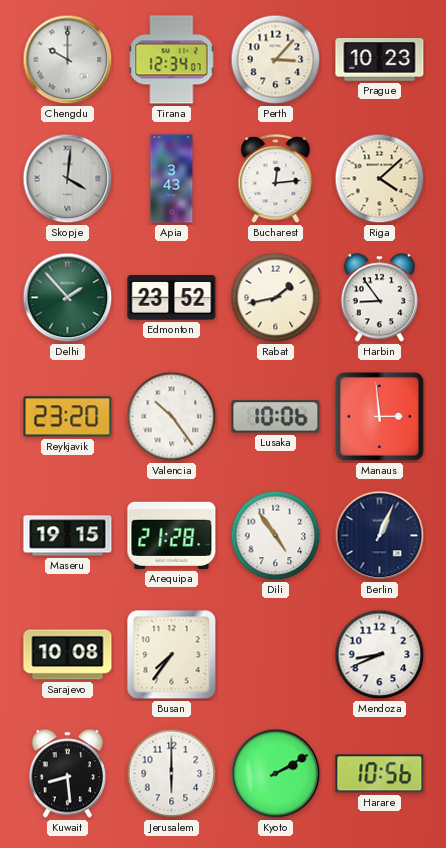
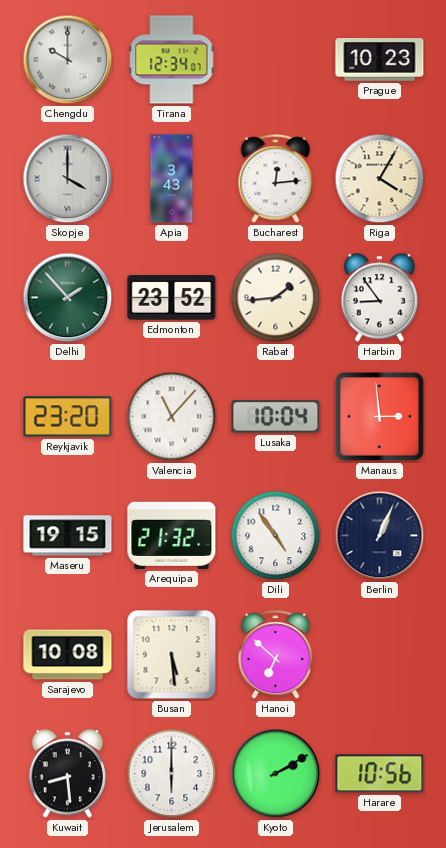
Perth: 3:07 -> none (276, 60)
Skopje: 4:01 -> 4:00 (68, 179)
Riga: 4:08 -> 4:05 (380, 179)
Rabat: 1:43 -> 1:44 (276, 298)
Valencia: 10:24 -> 11:07 (172, 417)
Lusaka: 10:06 -> 10:04 (276, 417)
Arequipa: 21:28 -> 21:32 (172, 535)
Busan: 7:36 -> 5:29 (172, 655)
Hanoi: none -> 6:52 (276, 655)
Mendoza: 8:41 -> none (380, 655)
